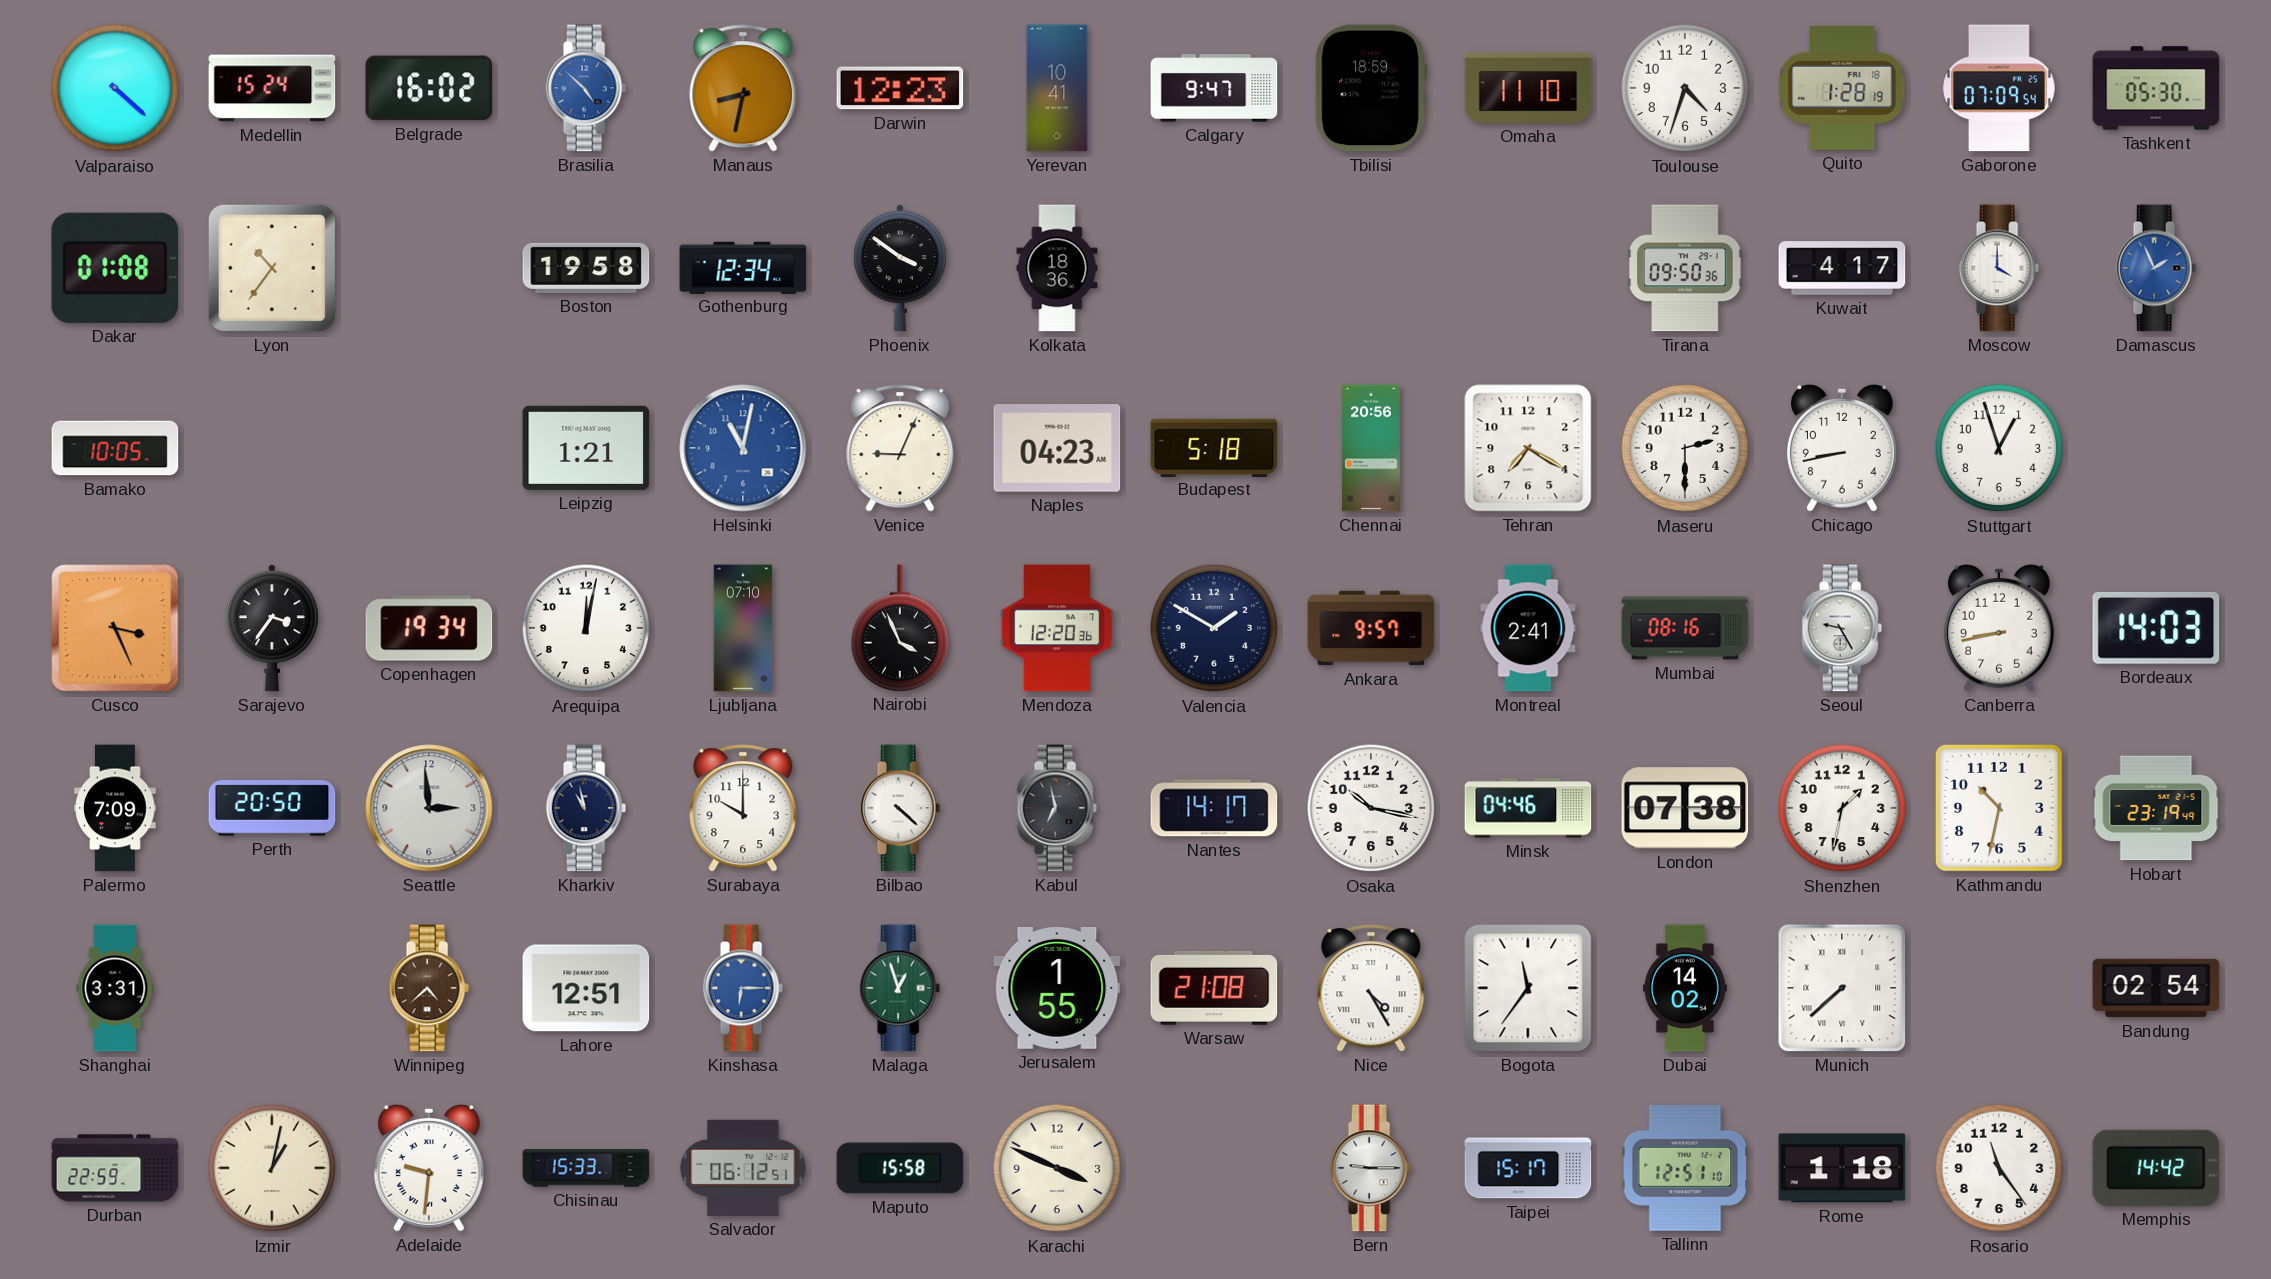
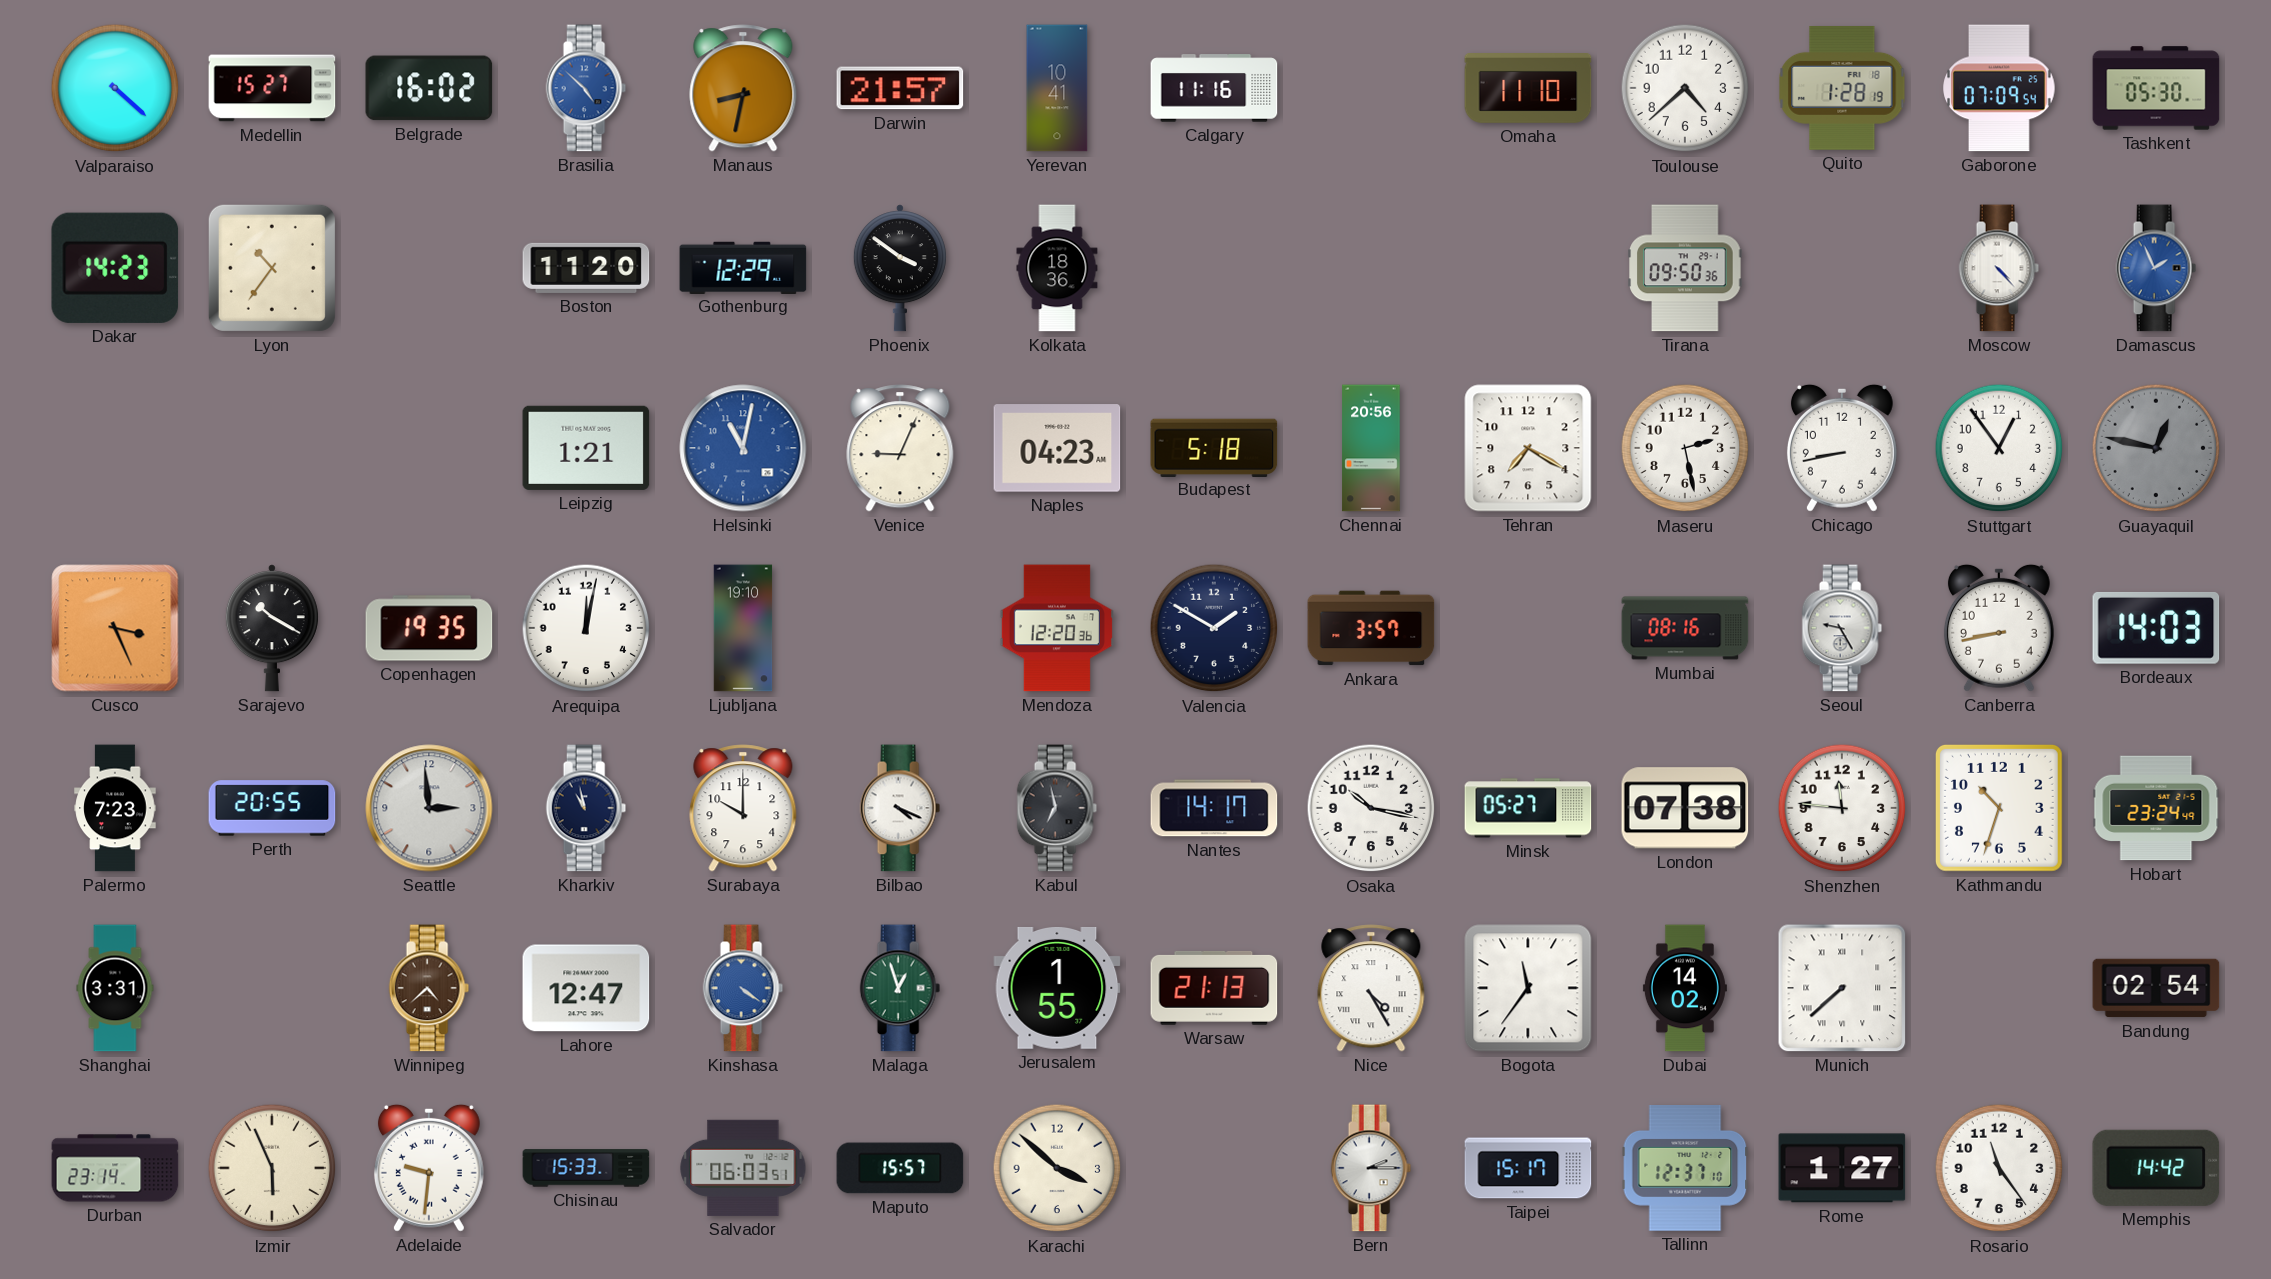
Medellin: 15:24 -> 15:27 (272, 88)
Darwin: 12:23 -> 21:57 (900, 88)
Calgary: 9:47 -> 11:16 (1214, 88)
Tbilisi: 18:59 -> none (1371, 88)
Toulouse: 4:33 -> 4:38 (1685, 88)
Dakar: 01:08 -> 14:23 (115, 268)
Boston: 19:58 -> 11:20 (586, 268)
Gothenburg: 12:34 -> 12:29 (743, 267)
Kuwait: 4:17 -> none (1842, 268)
Moscow: 4:00 -> 4:23 (1999, 268)
Bamako: 10:05 -> none (115, 448)
Maseru: 2:30 -> 2:28 (1685, 448)
Stuttgart: 12:57 -> 12:54 (1999, 448)
Guayaquil: none -> 12:47 (2156, 448)
Sarajevo: 3:36 -> 10:20 (272, 628)
Copenhagen: 19:34 -> 19:35 (429, 628)
Ljubljana: 07:10 -> 19:10 (743, 628)
Nairobi: 3:56 -> none (900, 628)
Ankara: 9:57 -> 3:57 (1371, 628)
Montreal: 2:41 -> none (1528, 628)
Palermo: 7:09 -> 7:23 (115, 808)
Perth: 20:50 -> 20:55 (272, 808)
Bilbao: 4:22 -> 4:19 (900, 808)
Minsk: 04:46 -> 05:27 (1528, 808)
Shenzhen: 1:32 -> 11:46 (1842, 808)
Kathmandu: 10:32 -> 10:33 (1999, 808)
Hobart: 23:19 -> 23:24 (2156, 808)
Lahore: 12:51 -> 12:47 (586, 988)
Kinshasa: 6:15 -> 4:21 (743, 988)
Warsaw: 21:08 -> 21:13 (1214, 988)
Durban: 22:59 -> 23:14 (115, 1168)
Izmir: 1:02 -> 5:56 (272, 1168)
Salvador: 06:12 -> 06:03 (743, 1168)
Maputo: 15:58 -> 15:57 (900, 1168)
Karachi: 3:49 -> 3:52 (1057, 1168)
Bern: 9:15 -> 2:15 (1371, 1168)
Tallinn: 12:51 -> 12:37 (1685, 1169)
Rome: 1:18 -> 1:27 (1842, 1168)
